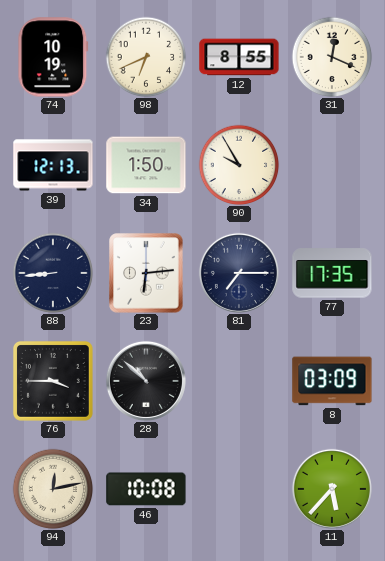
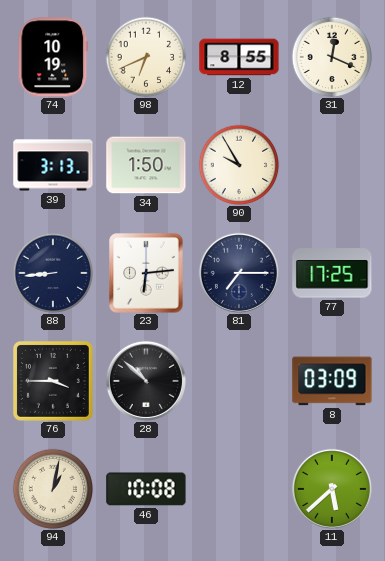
39: 12:13 -> 3:13 (53, 165)
77: 17:35 -> 17:25 (332, 273)
94: 12:13 -> 1:02 (53, 489)
11: 5:37 -> 5:38 (332, 489)
